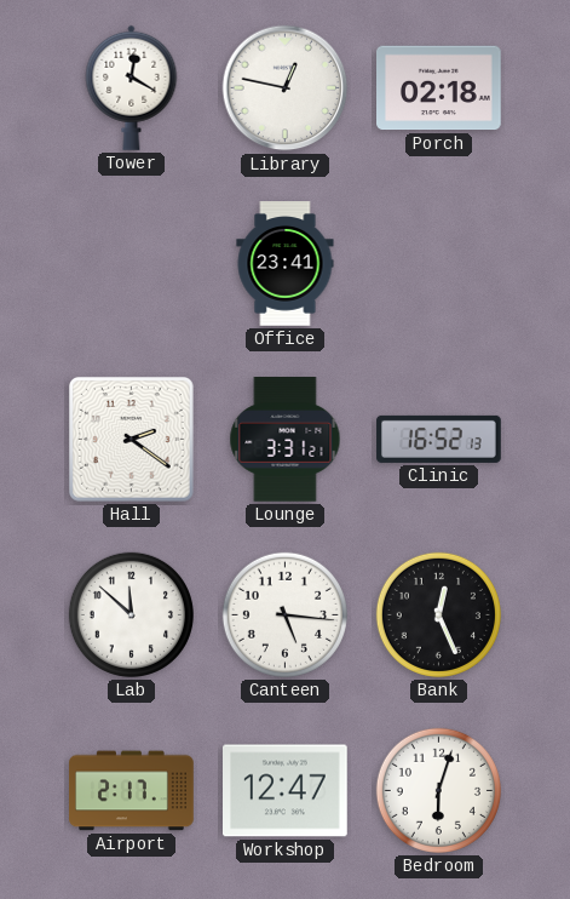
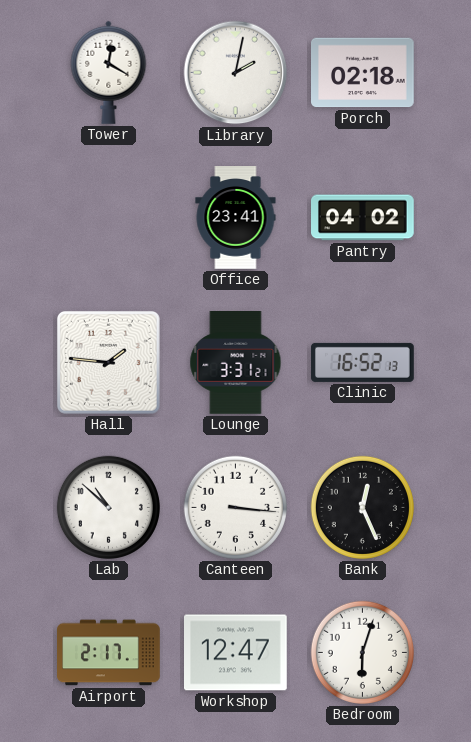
Library: 12:47 -> 2:02 (236, 73)
Pantry: none -> 04:02 (363, 218)
Hall: 2:21 -> 1:46 (109, 363)
Lab: 11:52 -> 10:52 (108, 507)
Canteen: 5:16 -> 3:16 (235, 507)
